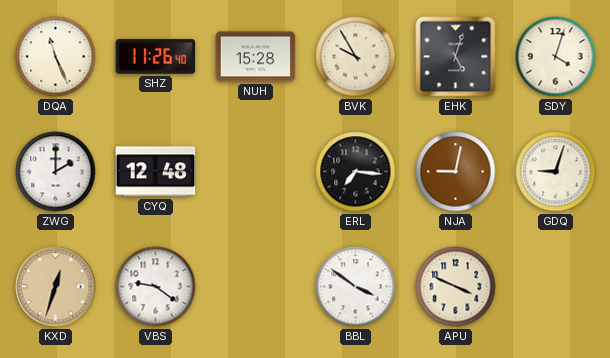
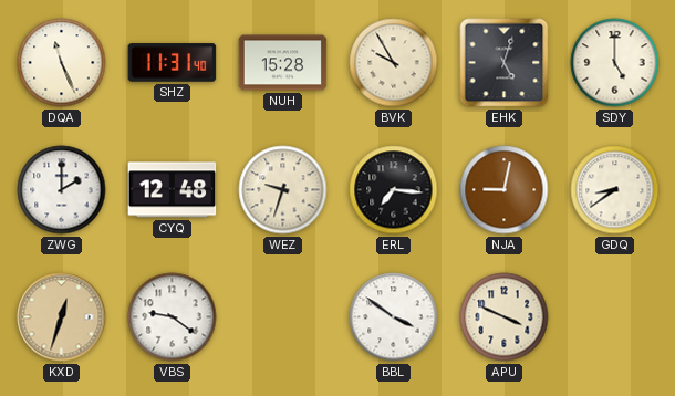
SHZ: 11:26 -> 11:31 (173, 63)
SDY: 4:03 -> 5:00 (615, 63)
WEZ: none -> 9:33 (283, 190)
GDQ: 9:03 -> 8:39 (615, 190)
